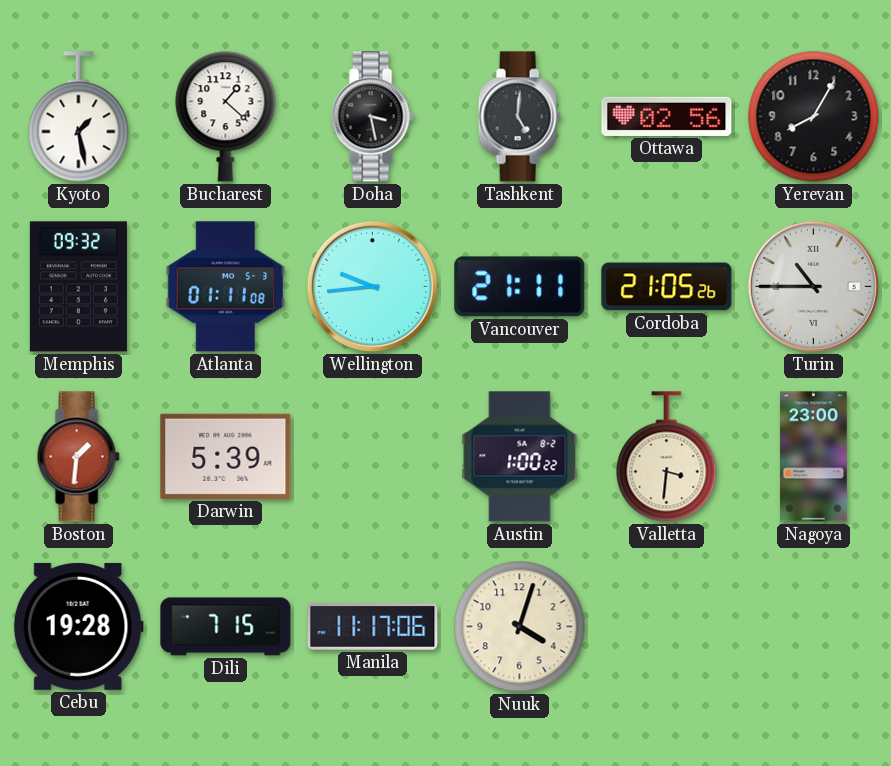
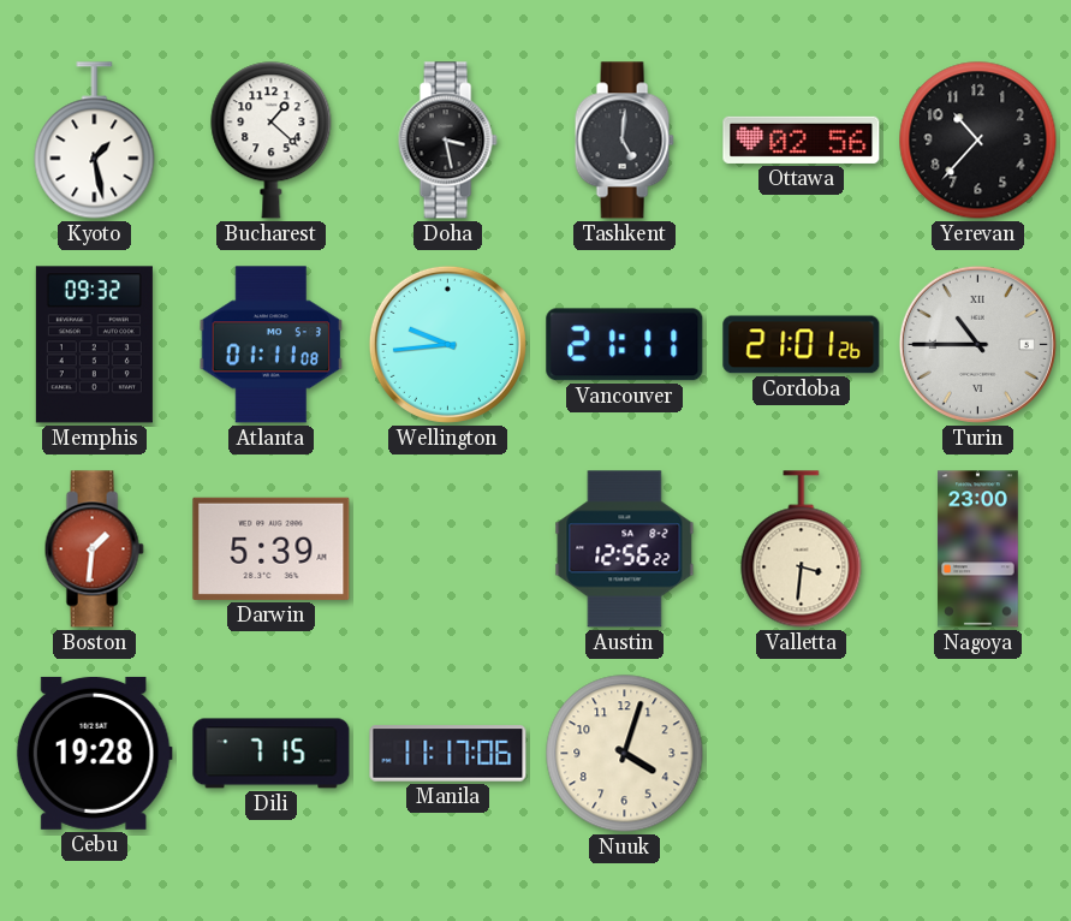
Yerevan: 8:05 -> 10:37 (978, 141)
Cordoba: 21:05 -> 21:01 (802, 345)
Austin: 1:00 -> 12:56 (625, 549)
